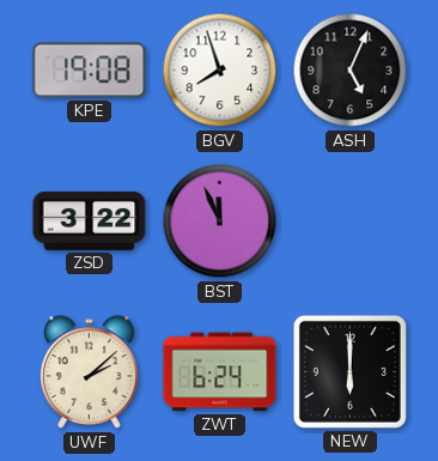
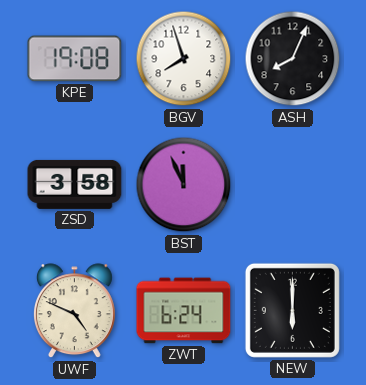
ASH: 5:04 -> 8:04 (293, 59)
ZSD: 3:22 -> 3:58 (75, 184)
UWF: 2:08 -> 4:49 (74, 311)
